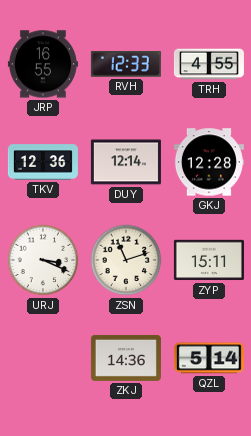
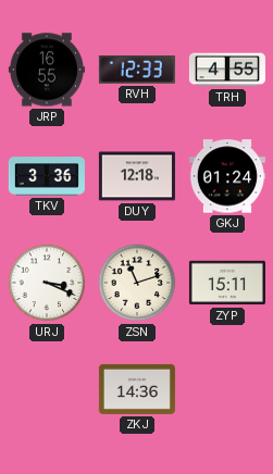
TKV: 12:36 -> 3:36 (47, 176)
DUY: 12:14 -> 12:18 (137, 176)
GKJ: 12:28 -> 01:24 (227, 176)
QZL: 5:14 -> none (209, 358)
